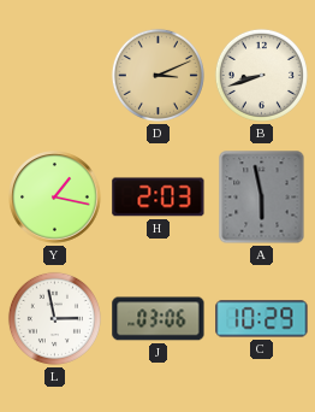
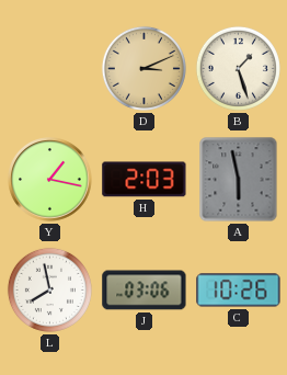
B: 8:42 -> 1:27 (238, 68)
L: 2:58 -> 7:58 (49, 289)
C: 10:29 -> 10:26 (239, 291)
